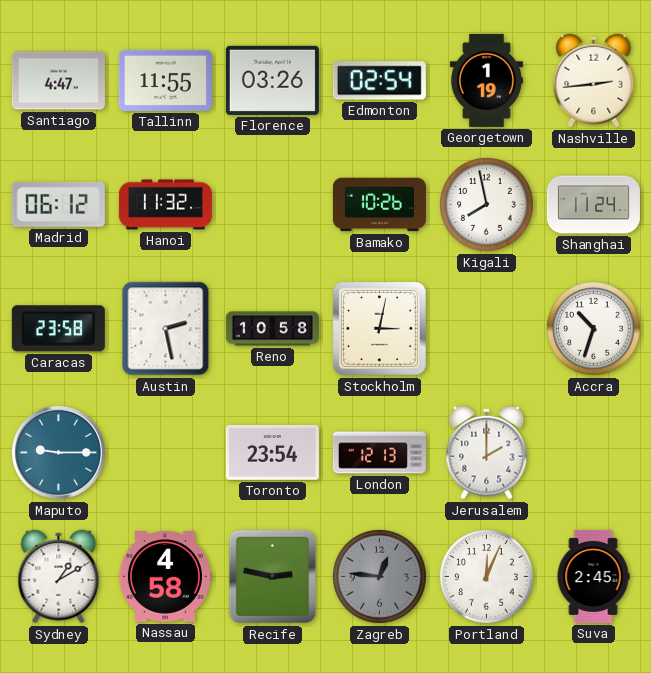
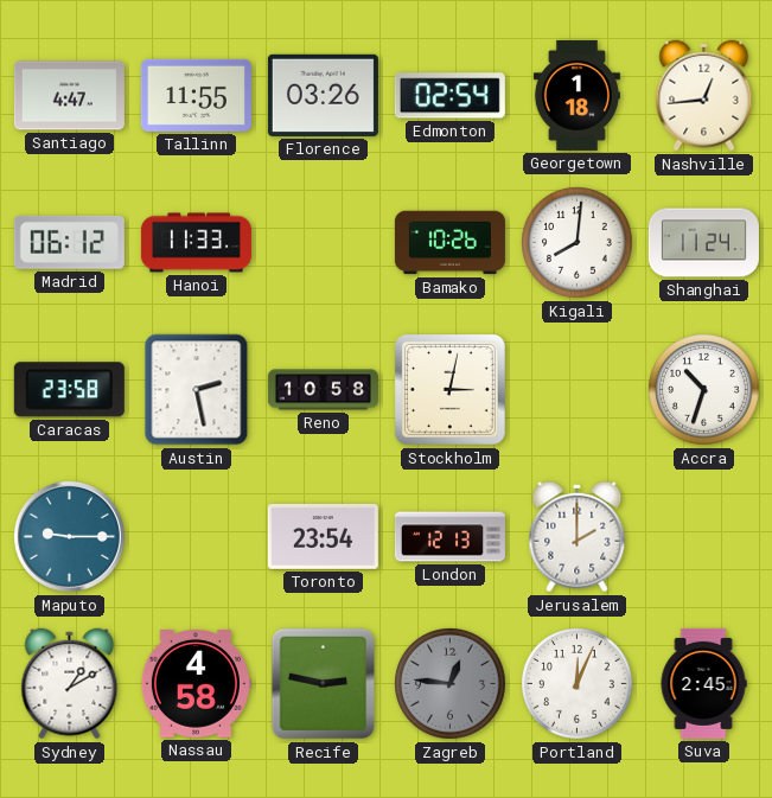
Georgetown: 1:19 -> 1:18 (576, 95)
Nashville: 2:44 -> 12:44 (704, 96)
Hanoi: 11:32 -> 11:33 (196, 243)
Kigali: 7:58 -> 8:01 (578, 243)
